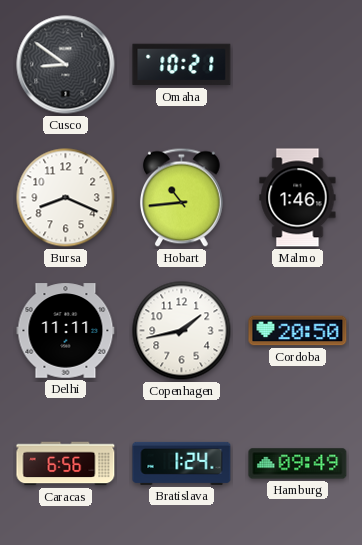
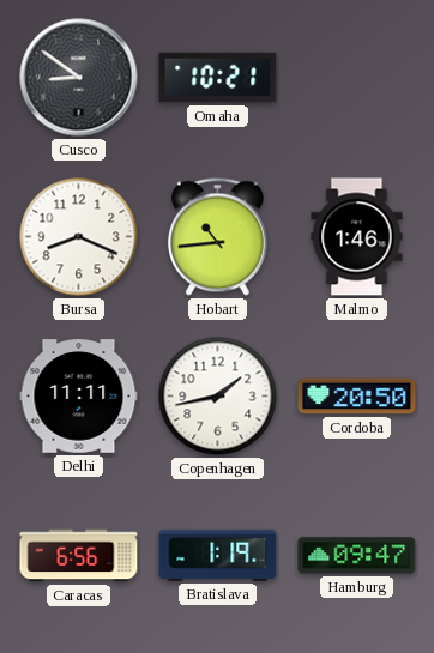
Bratislava: 1:24 -> 1:19 (218, 555)
Hamburg: 09:49 -> 09:47 (357, 556)
